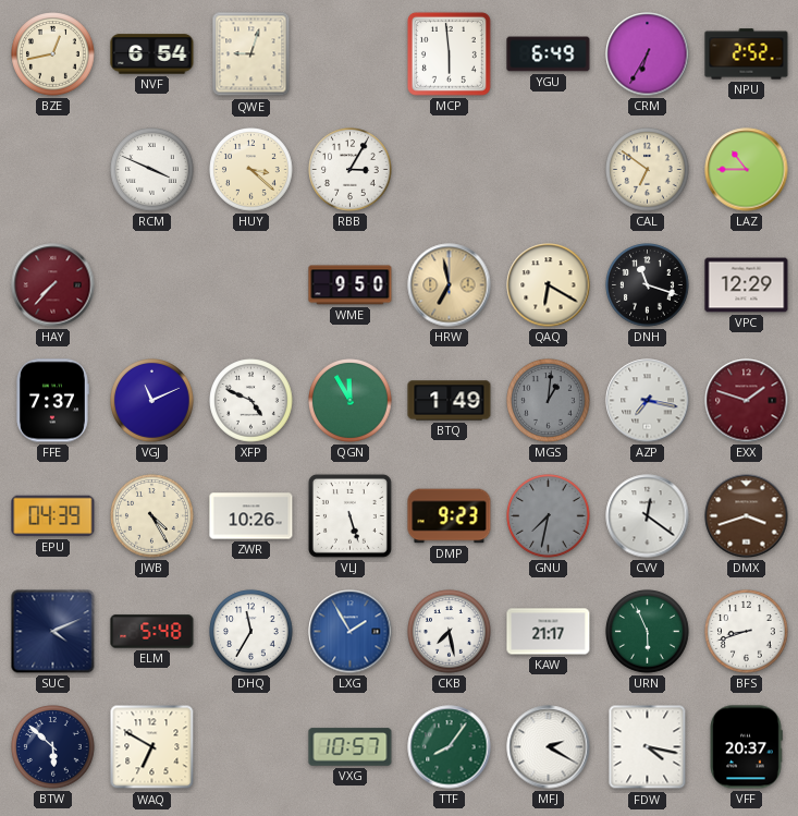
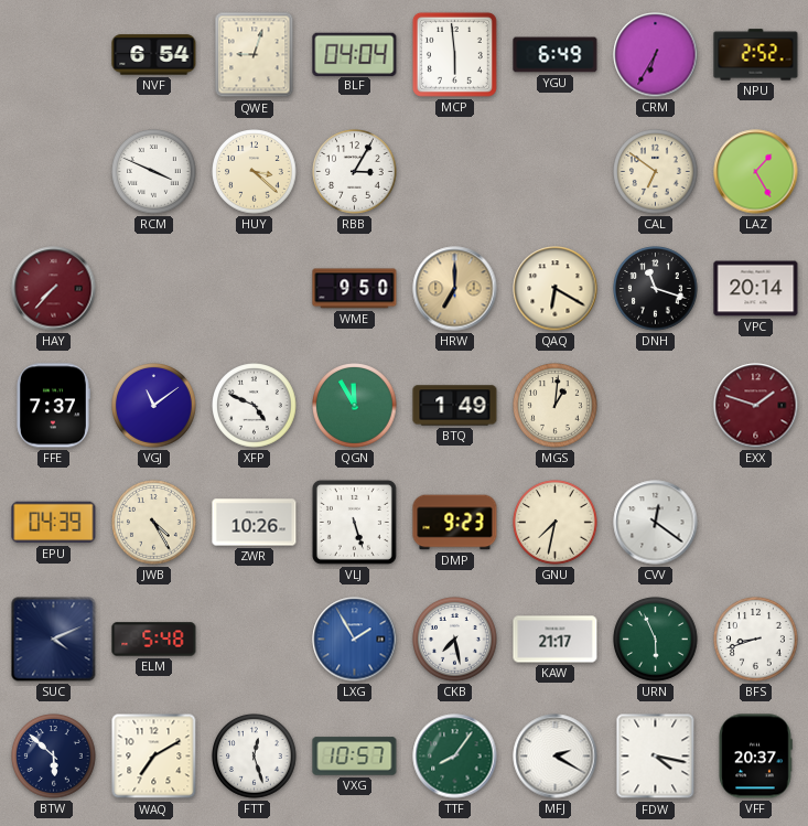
BZE: 12:43 -> none (53, 54)
BLF: none -> 04:04 (355, 54)
LAZ: 10:45 -> 1:25 (756, 172)
HRW: 6:58 -> 7:00 (455, 289)
VPC: 12:29 -> 20:14 (756, 289)
VGJ: 11:11 -> 11:09 (154, 406)
MGS dial: grey -> cream (556, 406)
AZP: 7:17 -> none (648, 401)
GNU dial: grey -> cream (556, 523)
DMX: 3:42 -> none (747, 516)
DHQ: 11:35 -> none (251, 632)
WAQ: 6:50 -> 7:10 (154, 757)
FTT: none -> 12:27 (255, 757)
